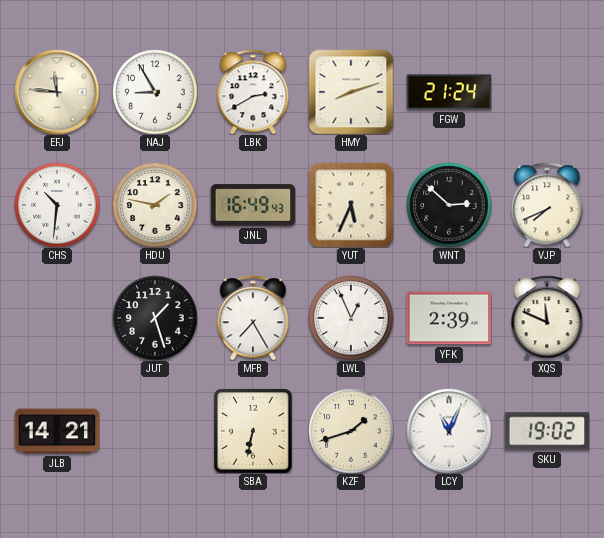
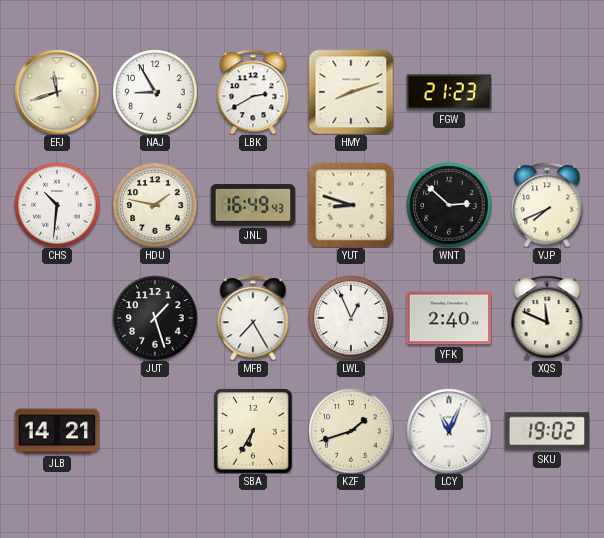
EFJ: 11:46 -> 11:42 (57, 92)
FGW: 21:24 -> 21:23 (449, 92)
YUT: 5:34 -> 8:48 (351, 205)
YFK: 2:39 -> 2:40 (449, 318)
SBA: 6:32 -> 6:35 (254, 431)
